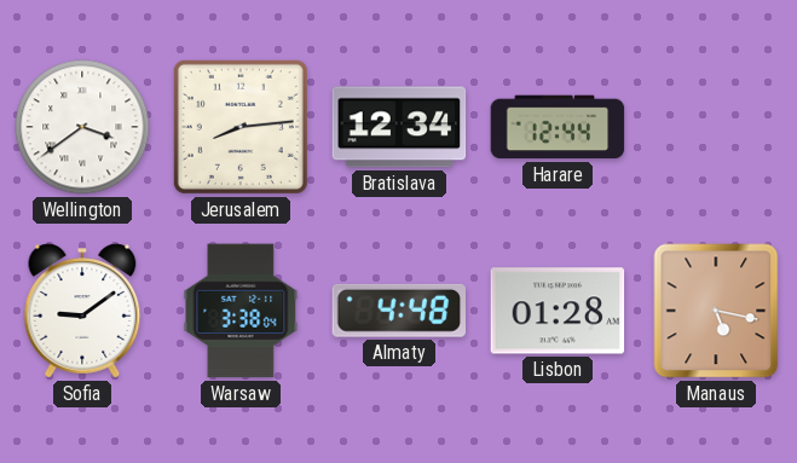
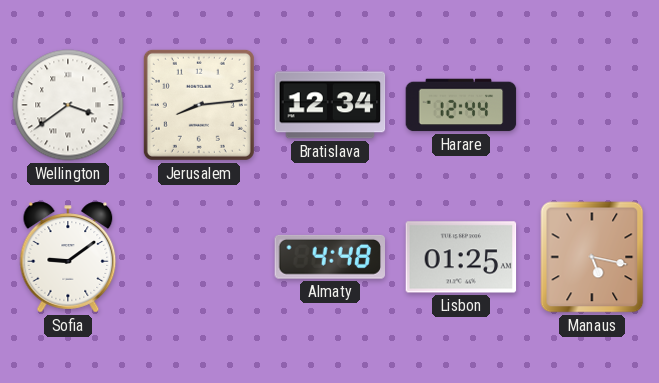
Warsaw: 3:38 -> none (241, 311)
Lisbon: 01:28 -> 01:25 (461, 257)
